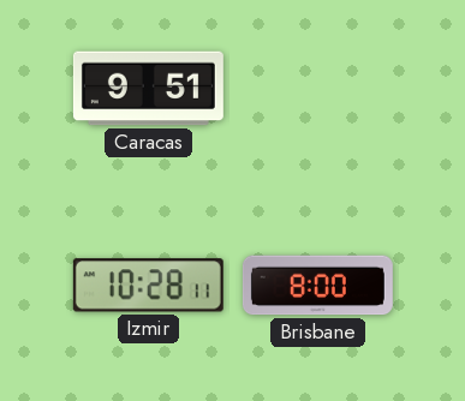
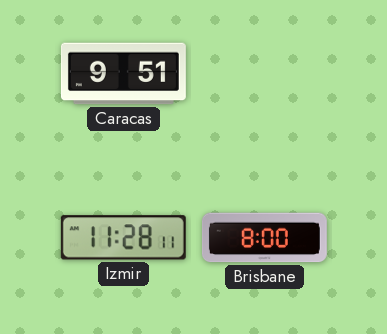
Izmir: 10:28 -> 11:28 (123, 238)
